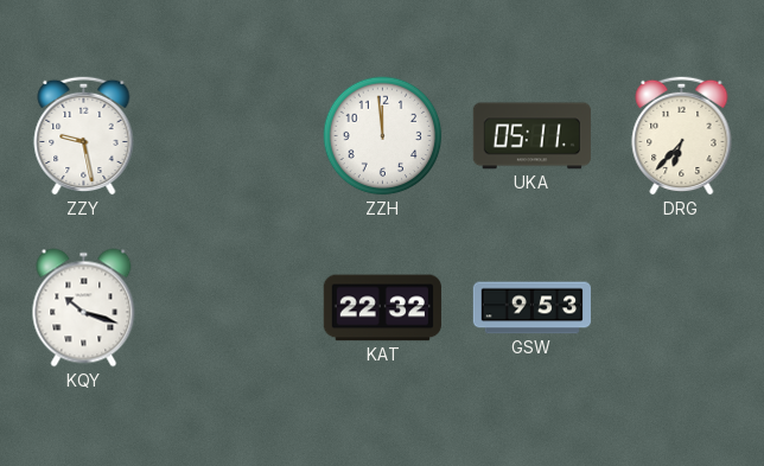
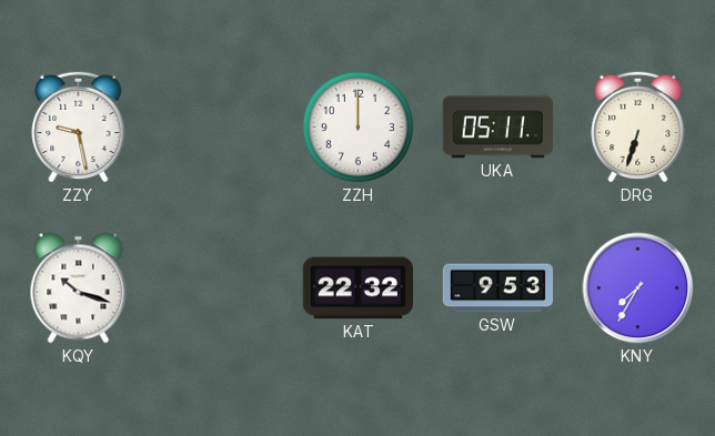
ZZH: 11:59 -> 12:00 (359, 128)
DRG: 6:37 -> 6:33 (638, 126)
KNY: none -> 7:35 (638, 288)
